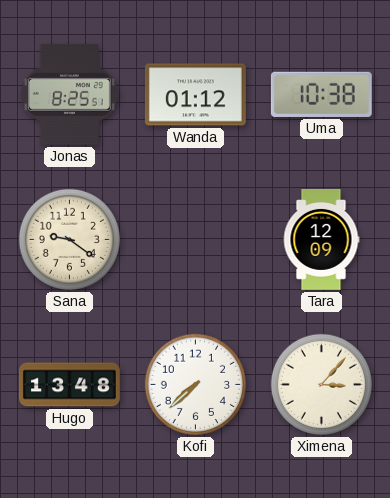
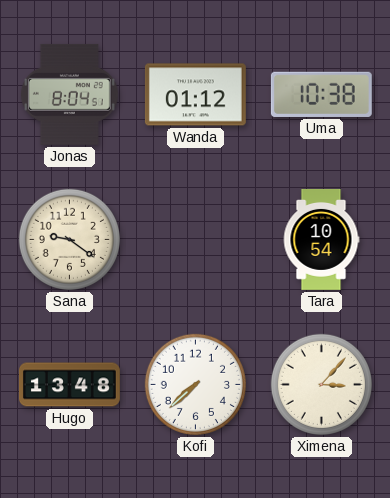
Jonas: 8:25 -> 8:04 (69, 94)
Tara: 12:09 -> 10:54 (321, 239)
